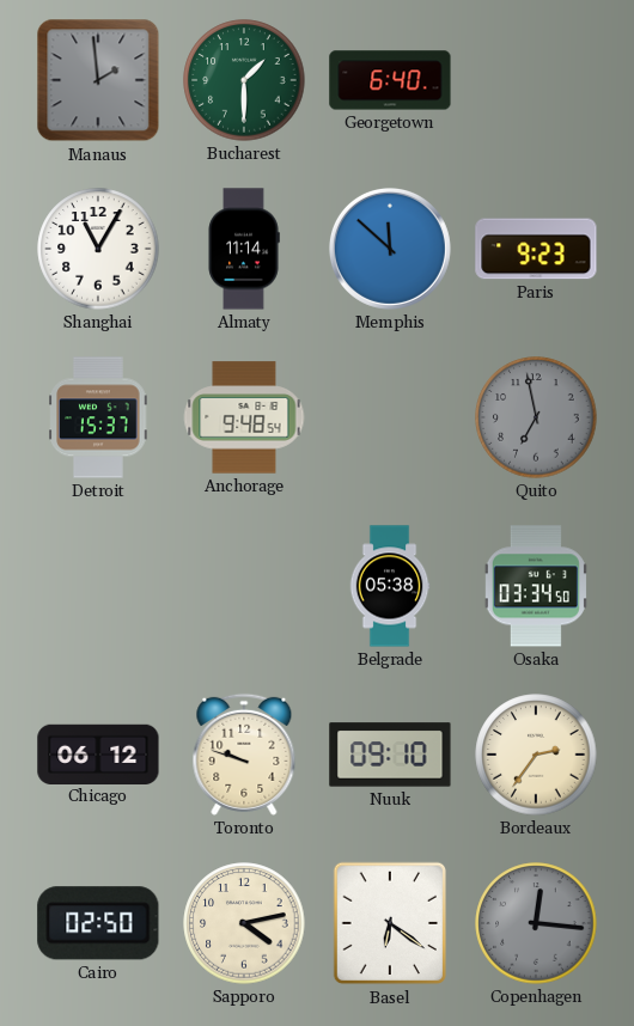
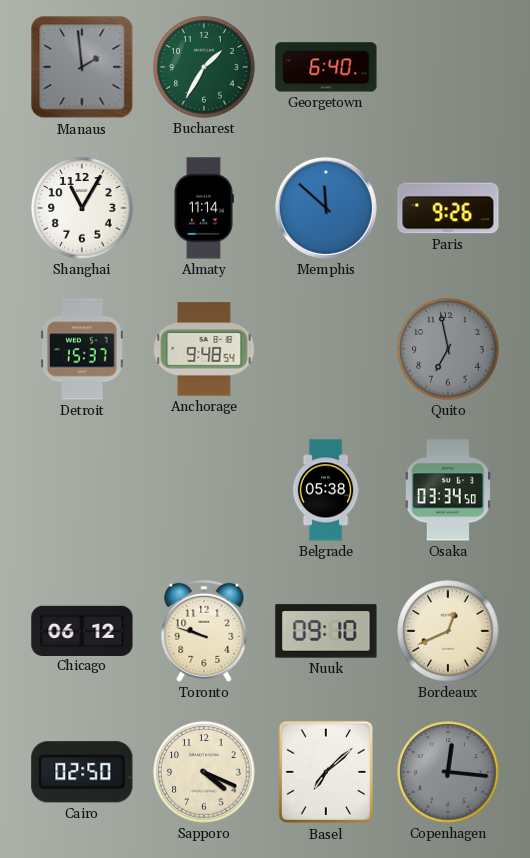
Bucharest: 1:30 -> 1:35 (204, 67)
Paris: 9:23 -> 9:26 (448, 208)
Bordeaux: 2:36 -> 12:41 (448, 631)
Sapporo: 4:13 -> 4:19 (204, 772)
Basel: 6:21 -> 7:08 (325, 772)
